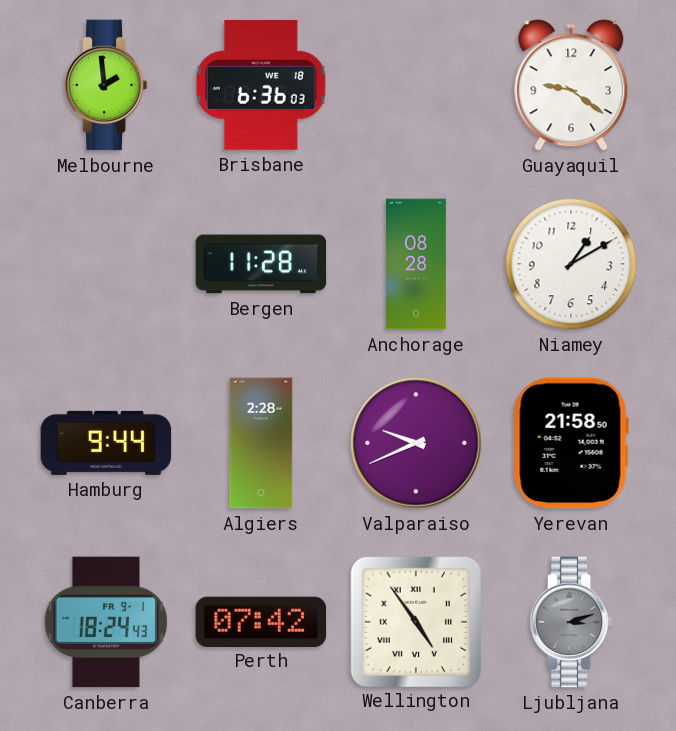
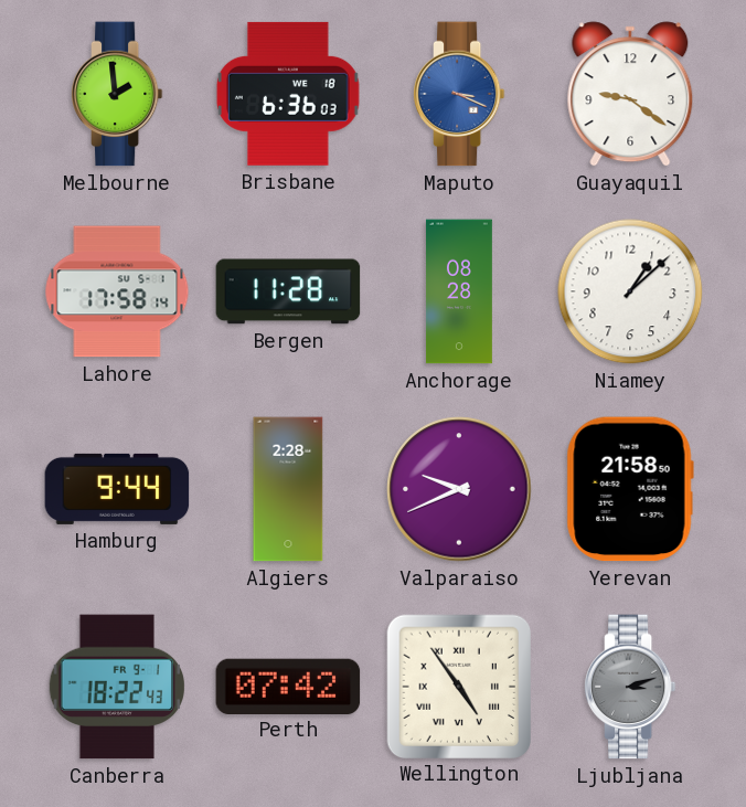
Maputo: none -> 3:19 (459, 94)
Lahore: none -> 17:58 (117, 291)
Niamey: 1:10 -> 1:08 (630, 291)
Canberra: 18:24 -> 18:22 (117, 687)
